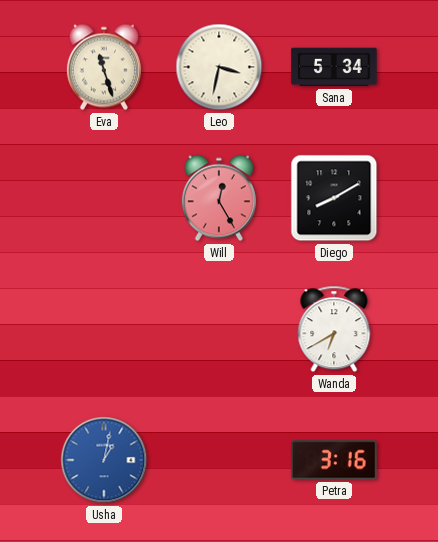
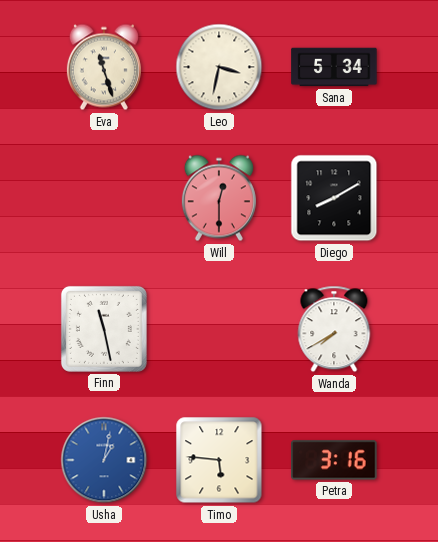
Will: 12:25 -> 12:30 (219, 198)
Finn: none -> 11:28 (104, 329)
Wanda: 6:40 -> 7:40 (334, 329)
Timo: none -> 5:46 (219, 460)
